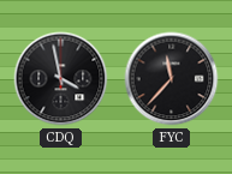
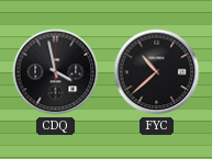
FYC: 11:37 -> 10:38 (157, 72)
